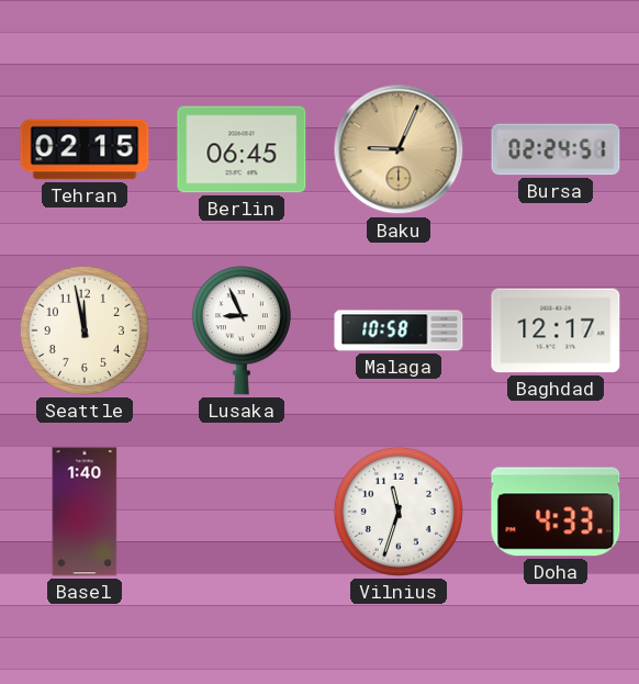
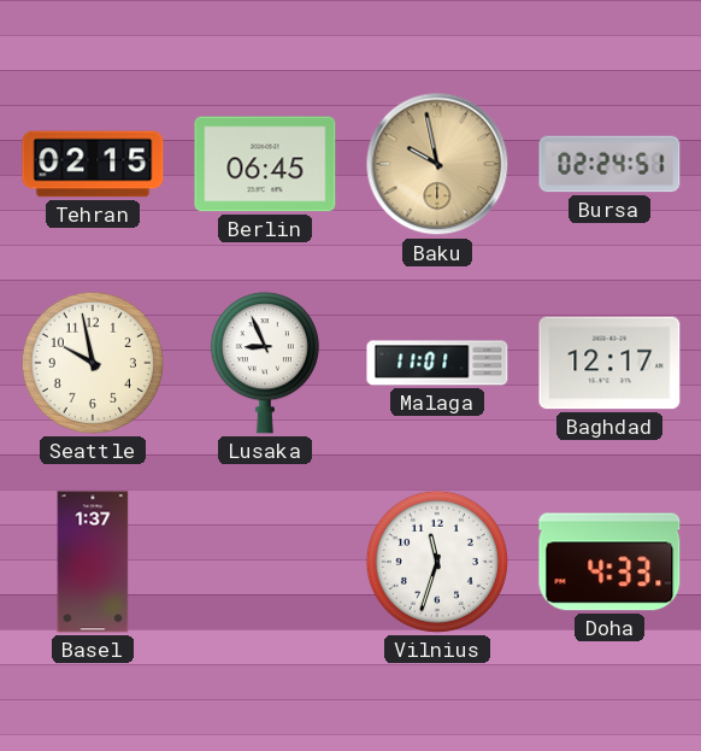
Baku: 9:04 -> 9:58 (437, 164)
Seattle: 11:58 -> 9:58 (93, 363)
Malaga: 10:58 -> 11:01 (437, 363)
Basel: 1:40 -> 1:37 (93, 562)
